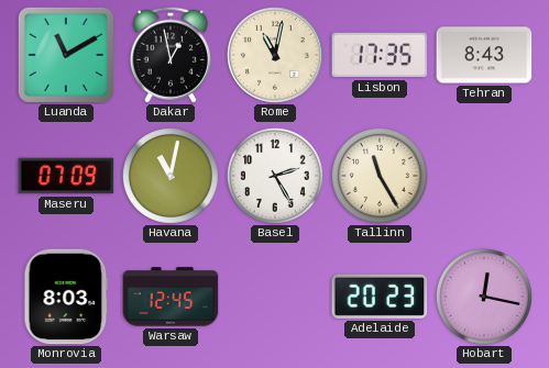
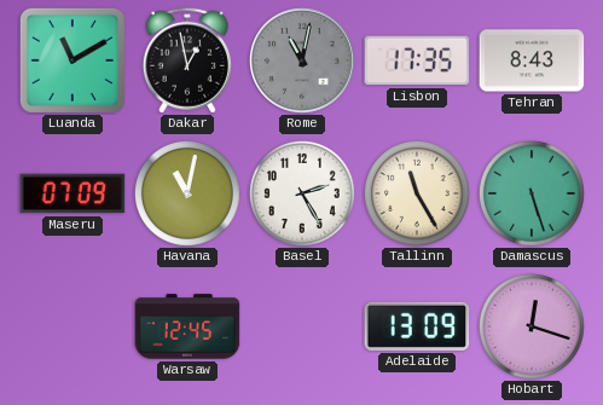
Rome dial: cream -> grey (303, 62)
Damascus: none -> 5:27 (532, 193)
Monrovia: 8:03 -> none (66, 297)
Adelaide: 20:23 -> 13:09 (417, 326)
Hobart: 12:17 -> 12:18 (532, 326)
